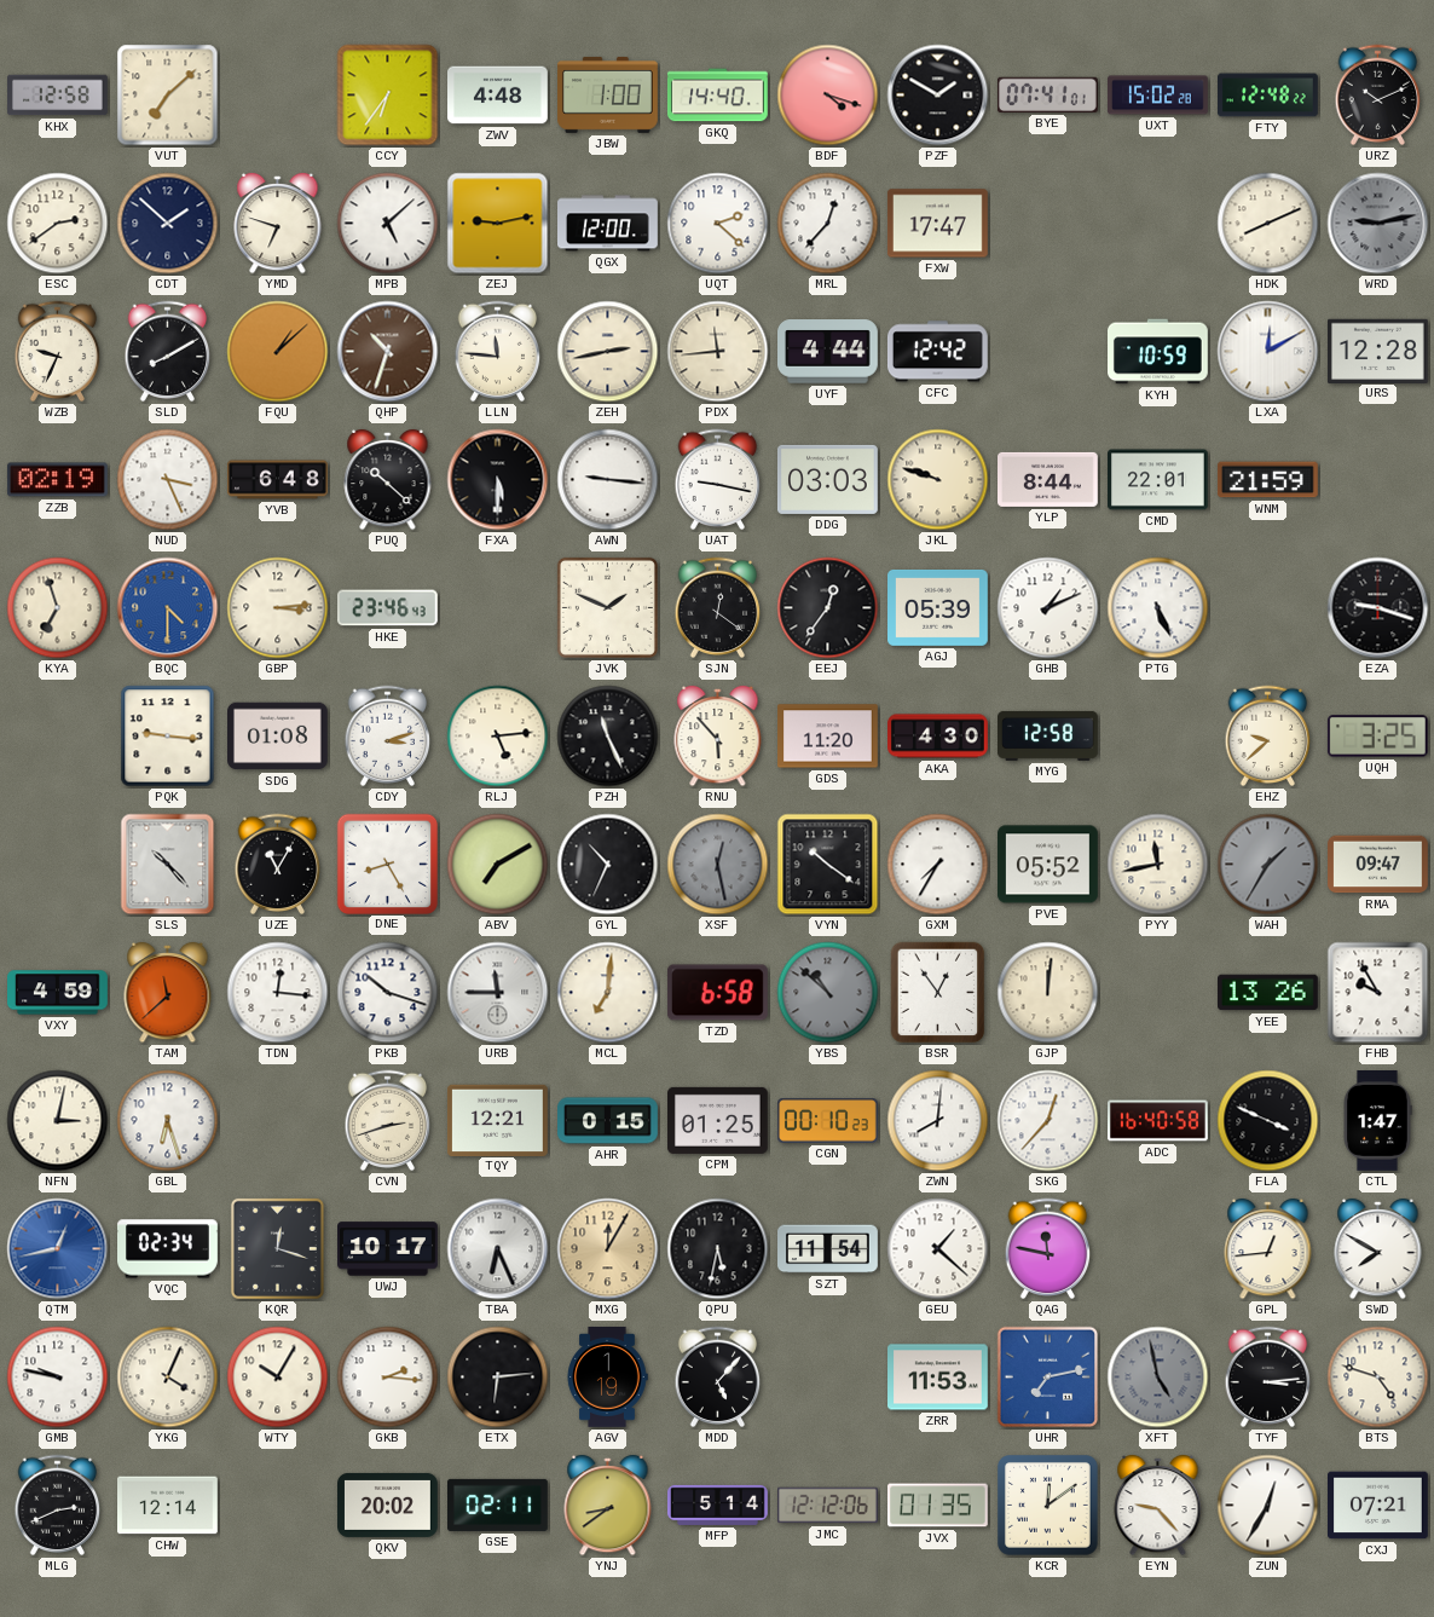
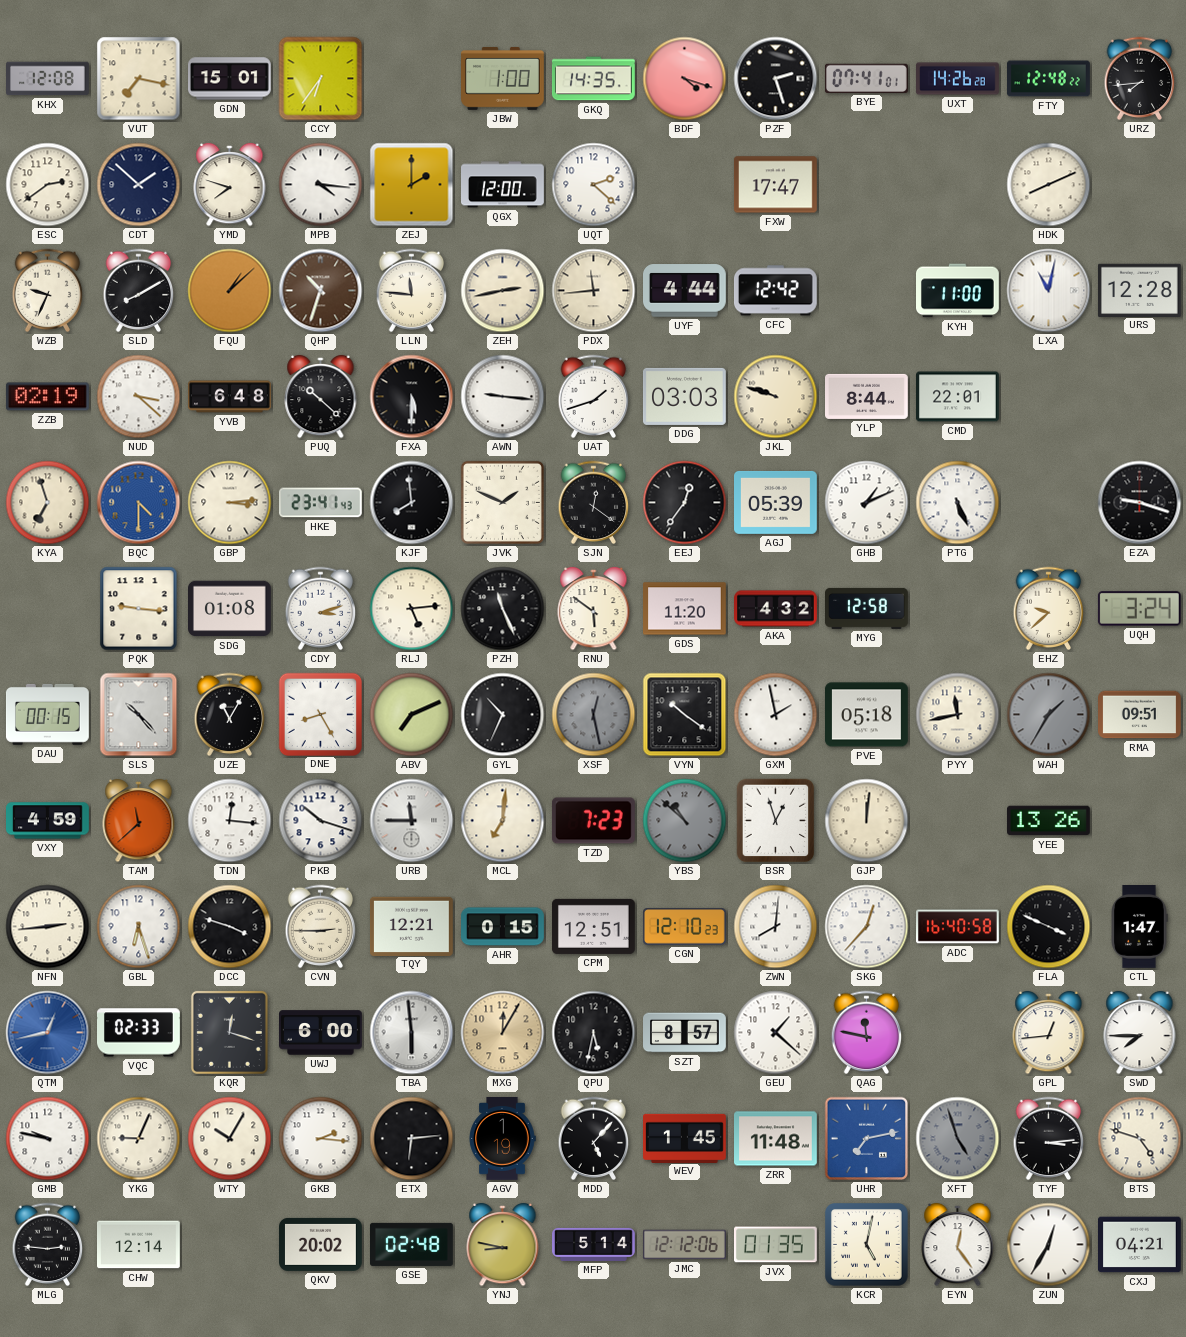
KHX: 12:58 -> 12:08 (48, 79)
VUT: 7:08 -> 7:17 (139, 79)
GDN: none -> 15:01 (230, 79)
ZWV: 4:48 -> none (498, 96)
GKQ: 14:40 -> 14:35 (593, 79)
PZF: 1:50 -> 2:27 (776, 79)
UXT: 15:02 -> 14:26 (958, 79)
URZ: 10:11 -> 7:44 (1140, 79)
YMD: 6:48 -> 7:48 (230, 185)
MPB: 5:08 -> 4:16 (321, 185)
ZEJ: 9:13 -> 2:00 (412, 185)
MRL: 12:37 -> none (828, 224)
WRD: 9:13 -> none (1378, 224)
KYH: 10:59 -> 11:00 (958, 291)
LXA: 12:10 -> 11:02 (1049, 291)
NUD: 3:26 -> 3:22 (139, 397)
UAT: 9:17 -> 1:42 (594, 397)
WNM: 21:59 -> none (1267, 480)
HKE: 23:46 -> 23:41 (320, 503)
KJF: none -> 7:59 (412, 503)
RNU: 5:53 -> 5:51 (594, 609)
AKA: 4:30 -> 4:32 (776, 609)
UQH: 3:25 -> 3:24 (1139, 609)
DAU: none -> 00:15 (47, 714)
ABV: 7:10 -> 7:11 (412, 715)
GXM: 7:35 -> 1:58 (776, 715)
PVE: 05:52 -> 05:18 (867, 715)
RMA: 09:47 -> 09:51 (1140, 715)
TZD: 6:58 -> 7:23 (593, 821)
BSR: 12:54 -> 12:57 (776, 821)
FHB: 9:55 -> none (1378, 993)
NFN: 3:02 -> 2:44 (48, 927)
DCC: none -> 3:48 (230, 927)
CVN: 2:42 -> 2:45 (321, 927)
CPM: 01:25 -> 12:51 (594, 926)
CGN: 00:10 -> 12:10 (685, 927)
VQC: 02:34 -> 02:33 (139, 1033)
UWJ: 10:17 -> 6:00 (321, 1033)
TBA: 6:26 -> 5:59 (412, 1033)
SZT: 11:54 -> 8:57 (685, 1033)
SWD: 7:50 -> 7:45 (1140, 1033)
YKG: 4:04 -> 9:04 (139, 1139)
WEV: none -> 1:45 (685, 1138)
ZRR: 11:53 -> 11:48 (776, 1139)
XFT: 4:58 -> 4:57 (958, 1139)
MLG: 2:41 -> 2:46 (48, 1245)
GSE: 02:11 -> 02:48 (412, 1244)
YNJ: 8:39 -> 8:47 (503, 1245)
KCR: 12:09 -> 5:02 (867, 1245)
EYN: 9:23 -> 12:24 (958, 1245)
CXJ: 07:21 -> 04:21 (1140, 1245)
